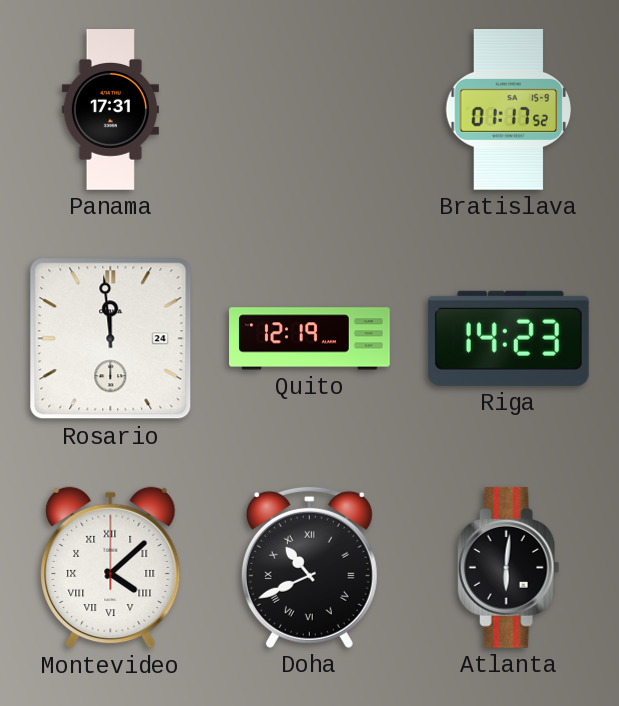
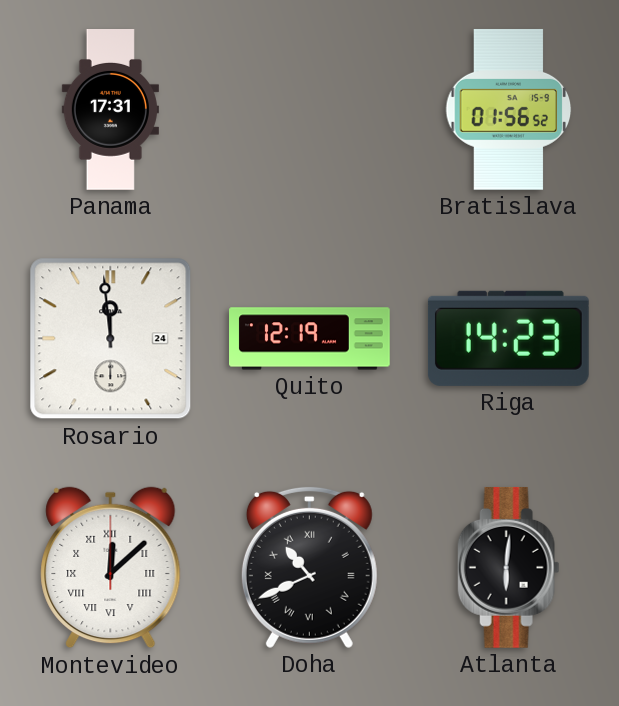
Bratislava: 01:17 -> 01:56 (509, 109)
Montevideo: 4:08 -> 12:08 (111, 568)
